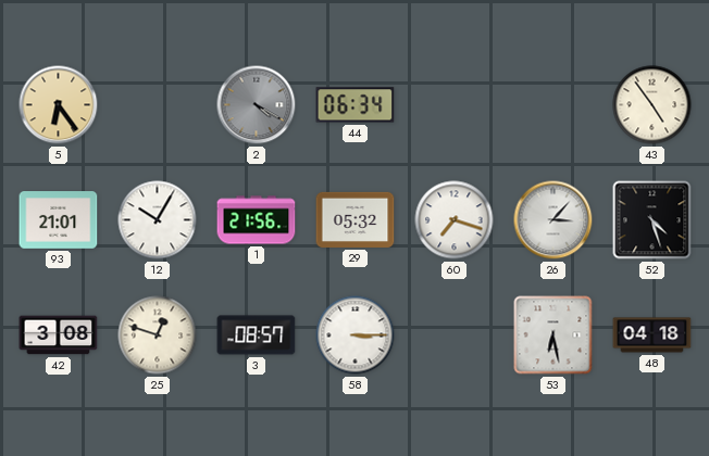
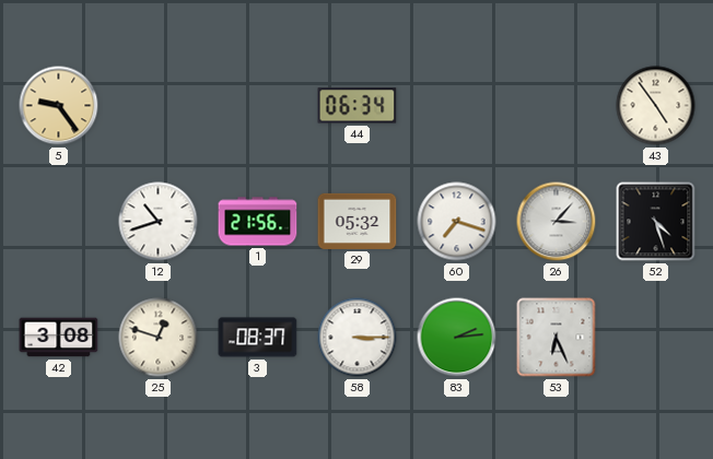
5: 6:24 -> 9:24 (59, 106)
2: 4:20 -> none (257, 105)
93: 21:01 -> none (59, 220)
12: 10:05 -> 10:42 (159, 222)
3: 08:57 -> 08:37 (258, 338)
83: none -> 2:14 (457, 338)
53: 6:28 -> 6:26 (557, 338)
48: 04:18 -> none (652, 335)
